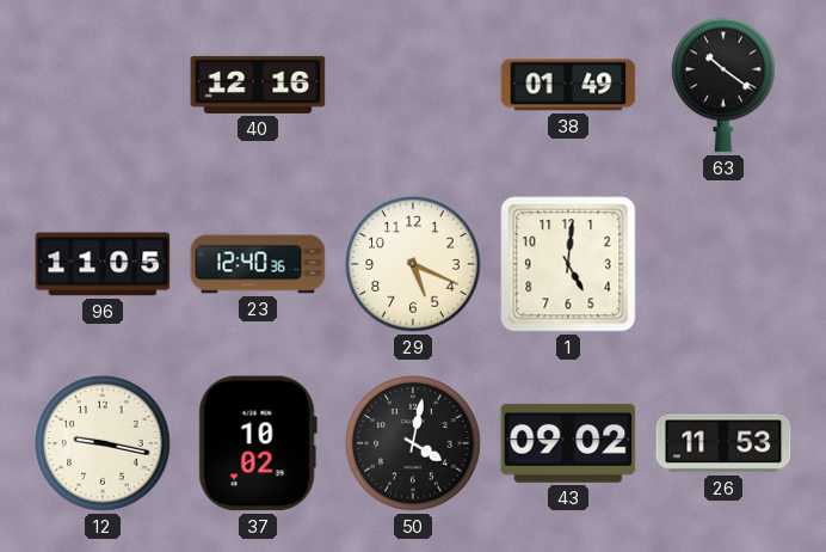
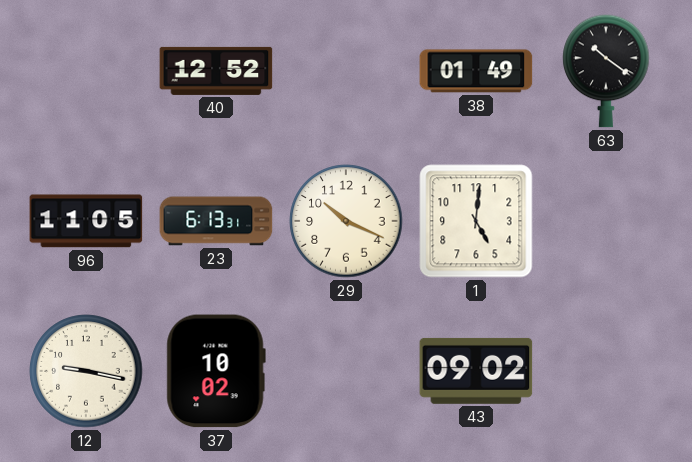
40: 12:16 -> 12:52 (216, 71)
23: 12:40 -> 6:13 (216, 221)
29: 5:19 -> 10:19 (346, 221)
50: 4:02 -> none (413, 443)
26: 11:53 -> none (723, 443)
